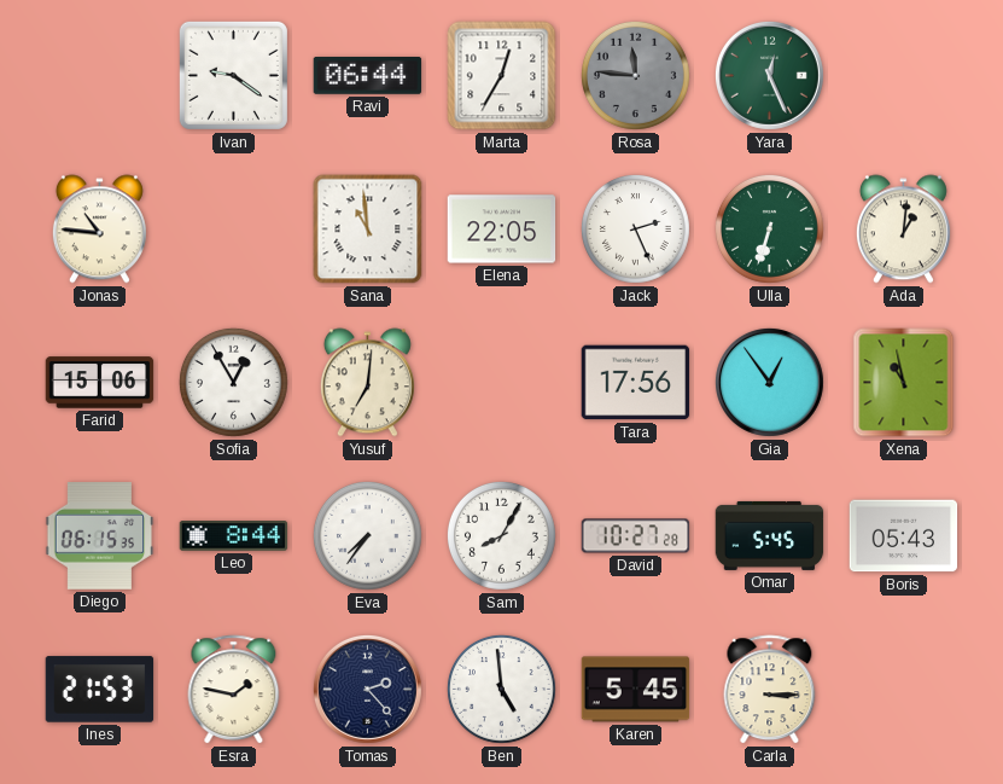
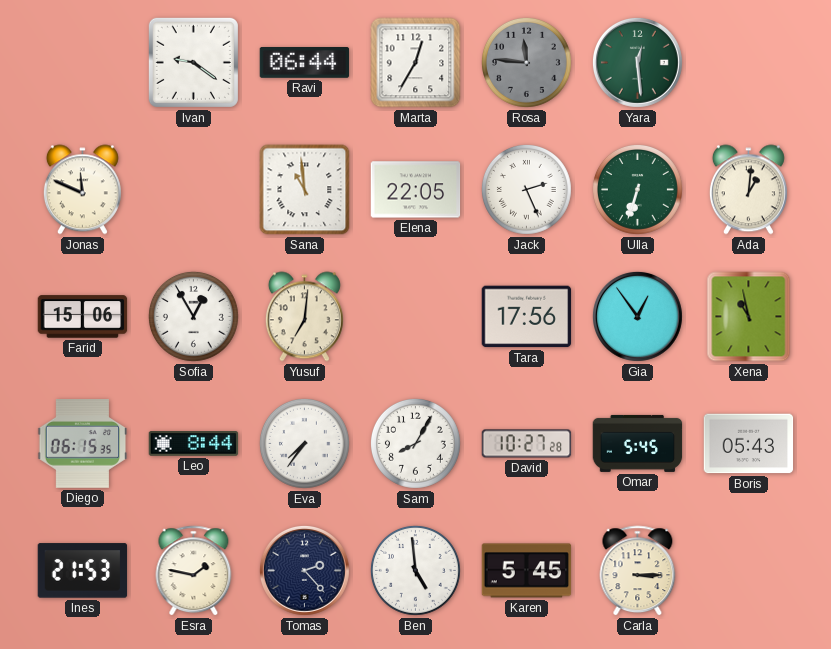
Yara: 12:26 -> 12:29 (637, 62)
Jonas: 10:46 -> 11:49 (82, 190)
